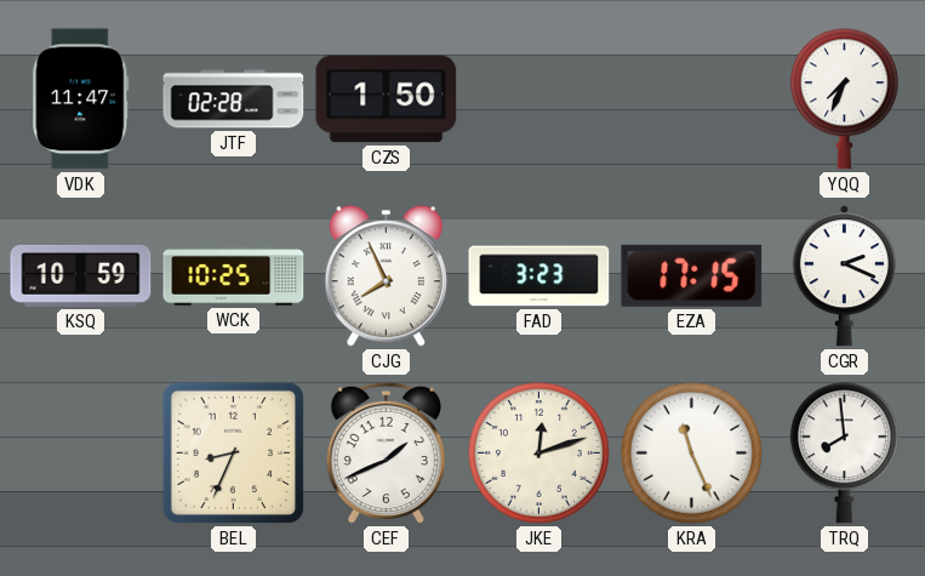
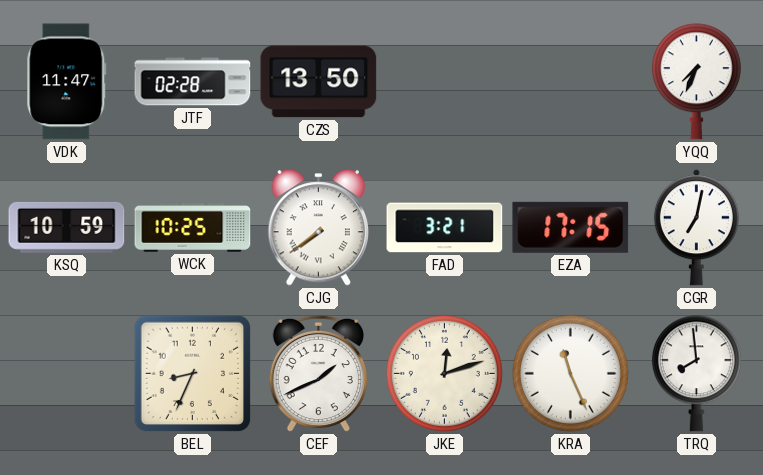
CZS: 1:50 -> 13:50 (319, 82)
CJG: 7:56 -> 7:39 (319, 228)
FAD: 3:23 -> 3:21 (445, 228)
CGR: 2:19 -> 7:02 (696, 228)
